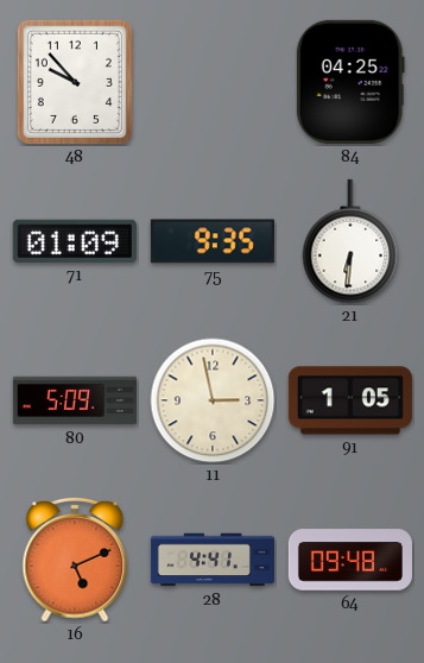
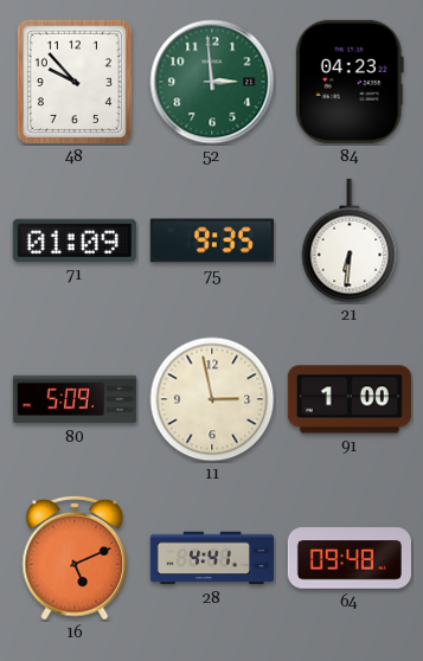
52: none -> 2:59 (212, 82)
84: 04:25 -> 04:23 (350, 82)
91: 1:05 -> 1:00 (350, 399)
